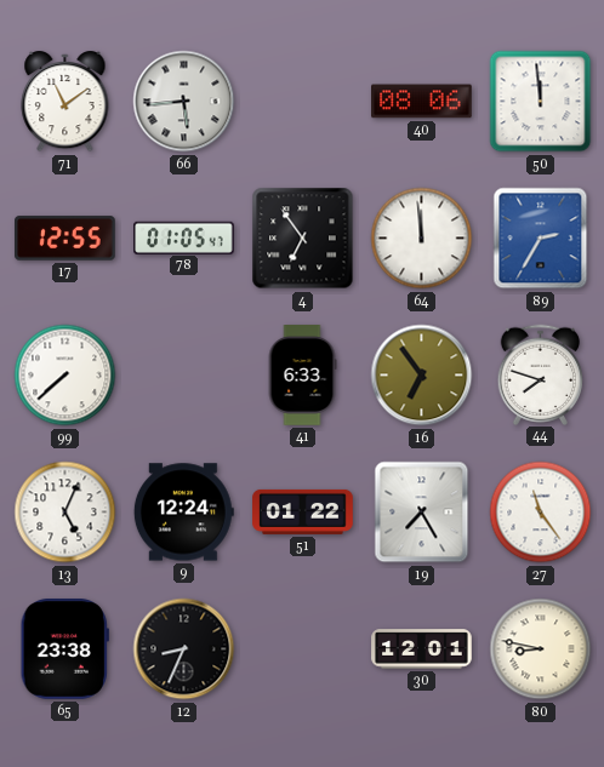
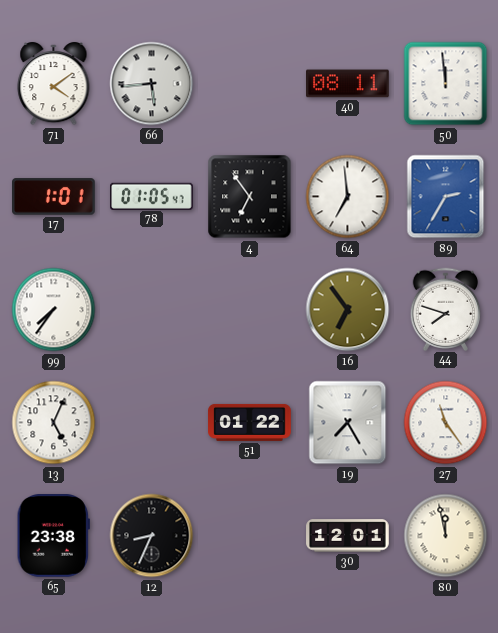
71: 11:09 -> 4:09 (54, 84)
40: 08:06 -> 08:11 (348, 84)
17: 12:55 -> 1:01 (54, 197)
64: 11:59 -> 6:59 (348, 197)
99: 7:38 -> 7:36 (54, 310)
41: 6:33 -> none (302, 376)
9: 12:24 -> none (183, 513)
80: 8:47 -> 11:58 (446, 536)
